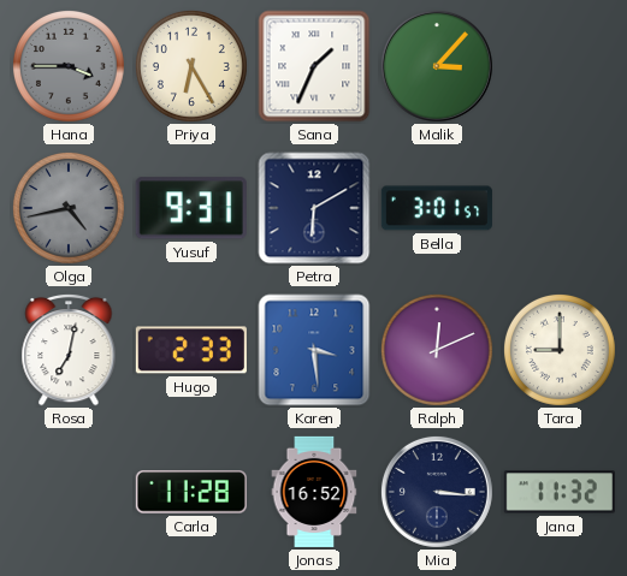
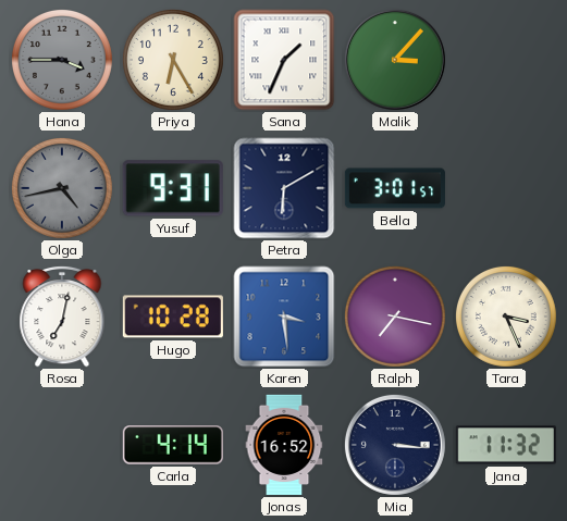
Hugo: 2:33 -> 10:28 (173, 317)
Ralph: 12:11 -> 7:17 (395, 317)
Tara: 9:00 -> 3:26 (506, 317)
Carla: 11:28 -> 4:14 (173, 445)
